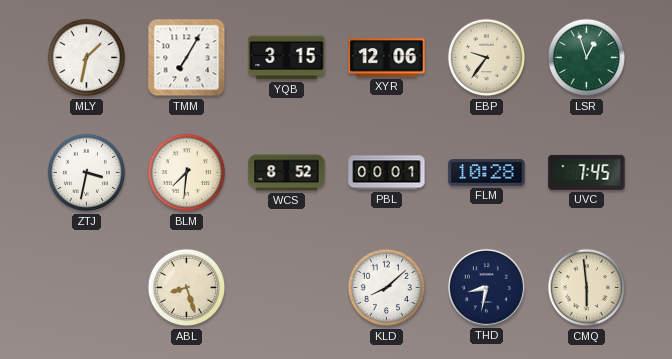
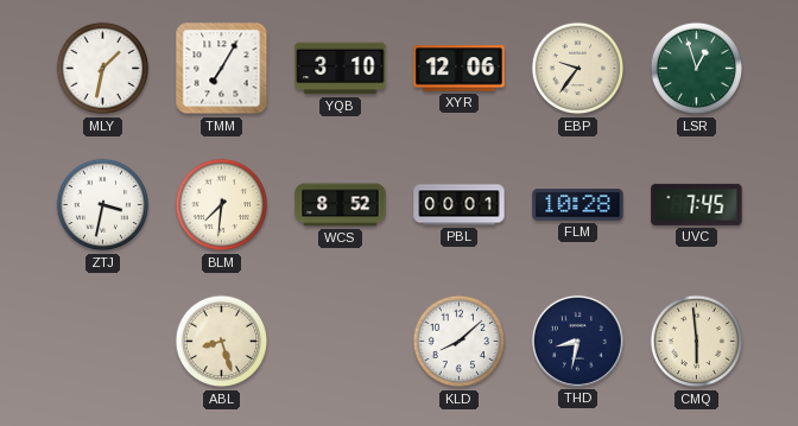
YQB: 3:15 -> 3:10 (341, 69)
